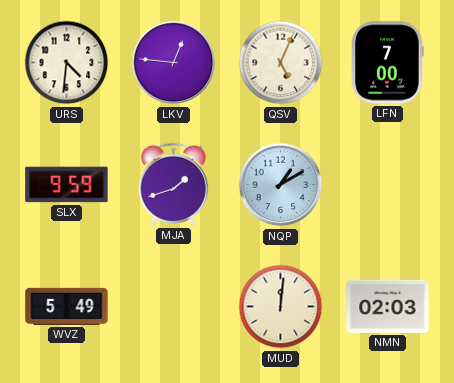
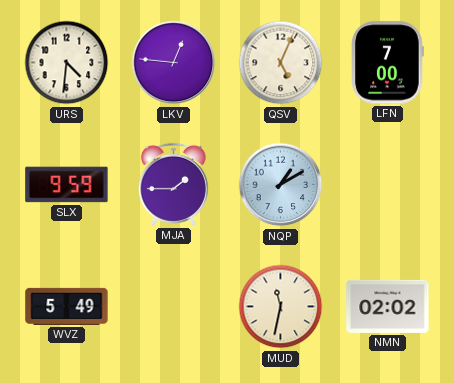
MJA: 1:42 -> 1:45 (173, 184)
MUD: 12:01 -> 11:32 (281, 307)
NMN: 02:03 -> 02:02 (388, 306)
